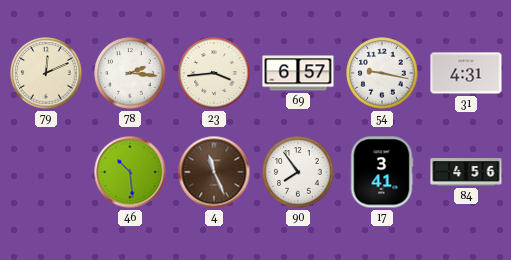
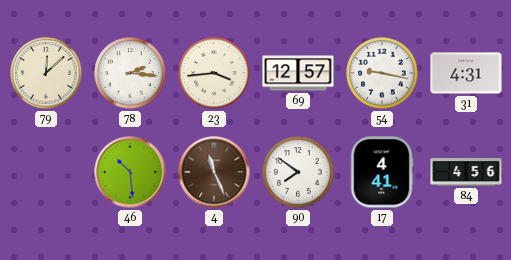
79: 12:11 -> 12:08 (46, 73)
69: 6:57 -> 12:57 (298, 73)
90: 7:54 -> 7:51 (298, 172)
17: 3:41 -> 4:41 (382, 172)
